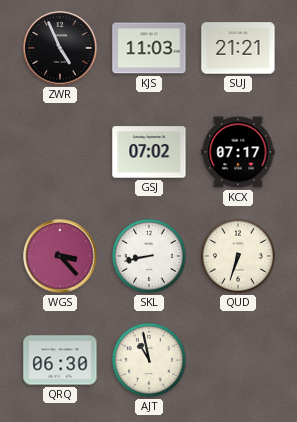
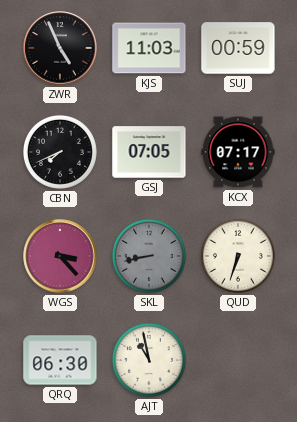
SUJ: 21:21 -> 00:59 (238, 48)
CBN: none -> 7:41 (60, 152)
GSJ: 07:02 -> 07:05 (149, 152)
SKL dial: white -> grey (149, 256)
